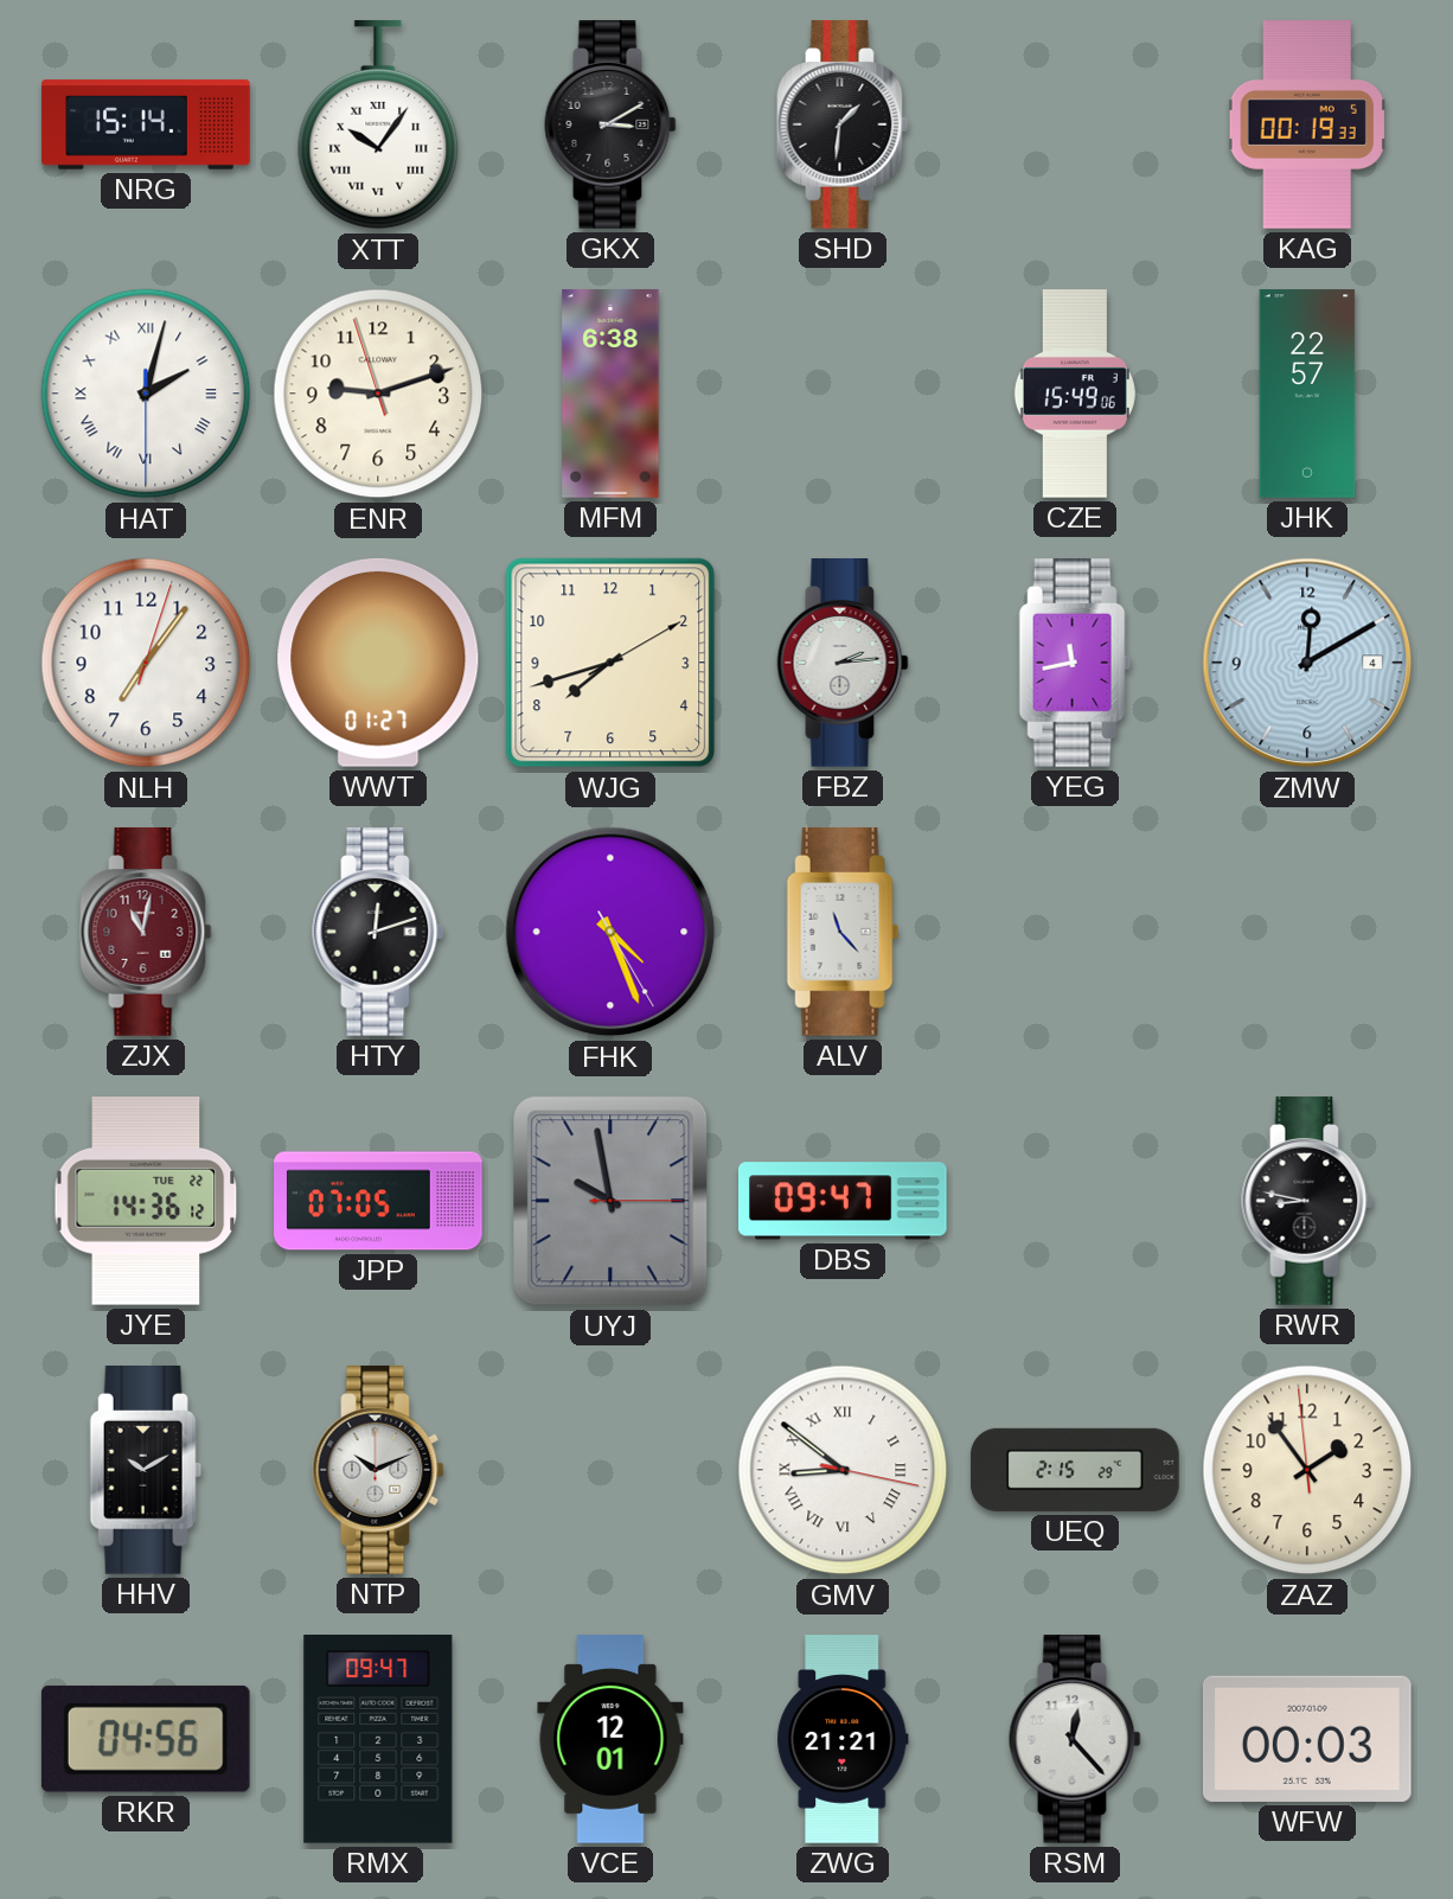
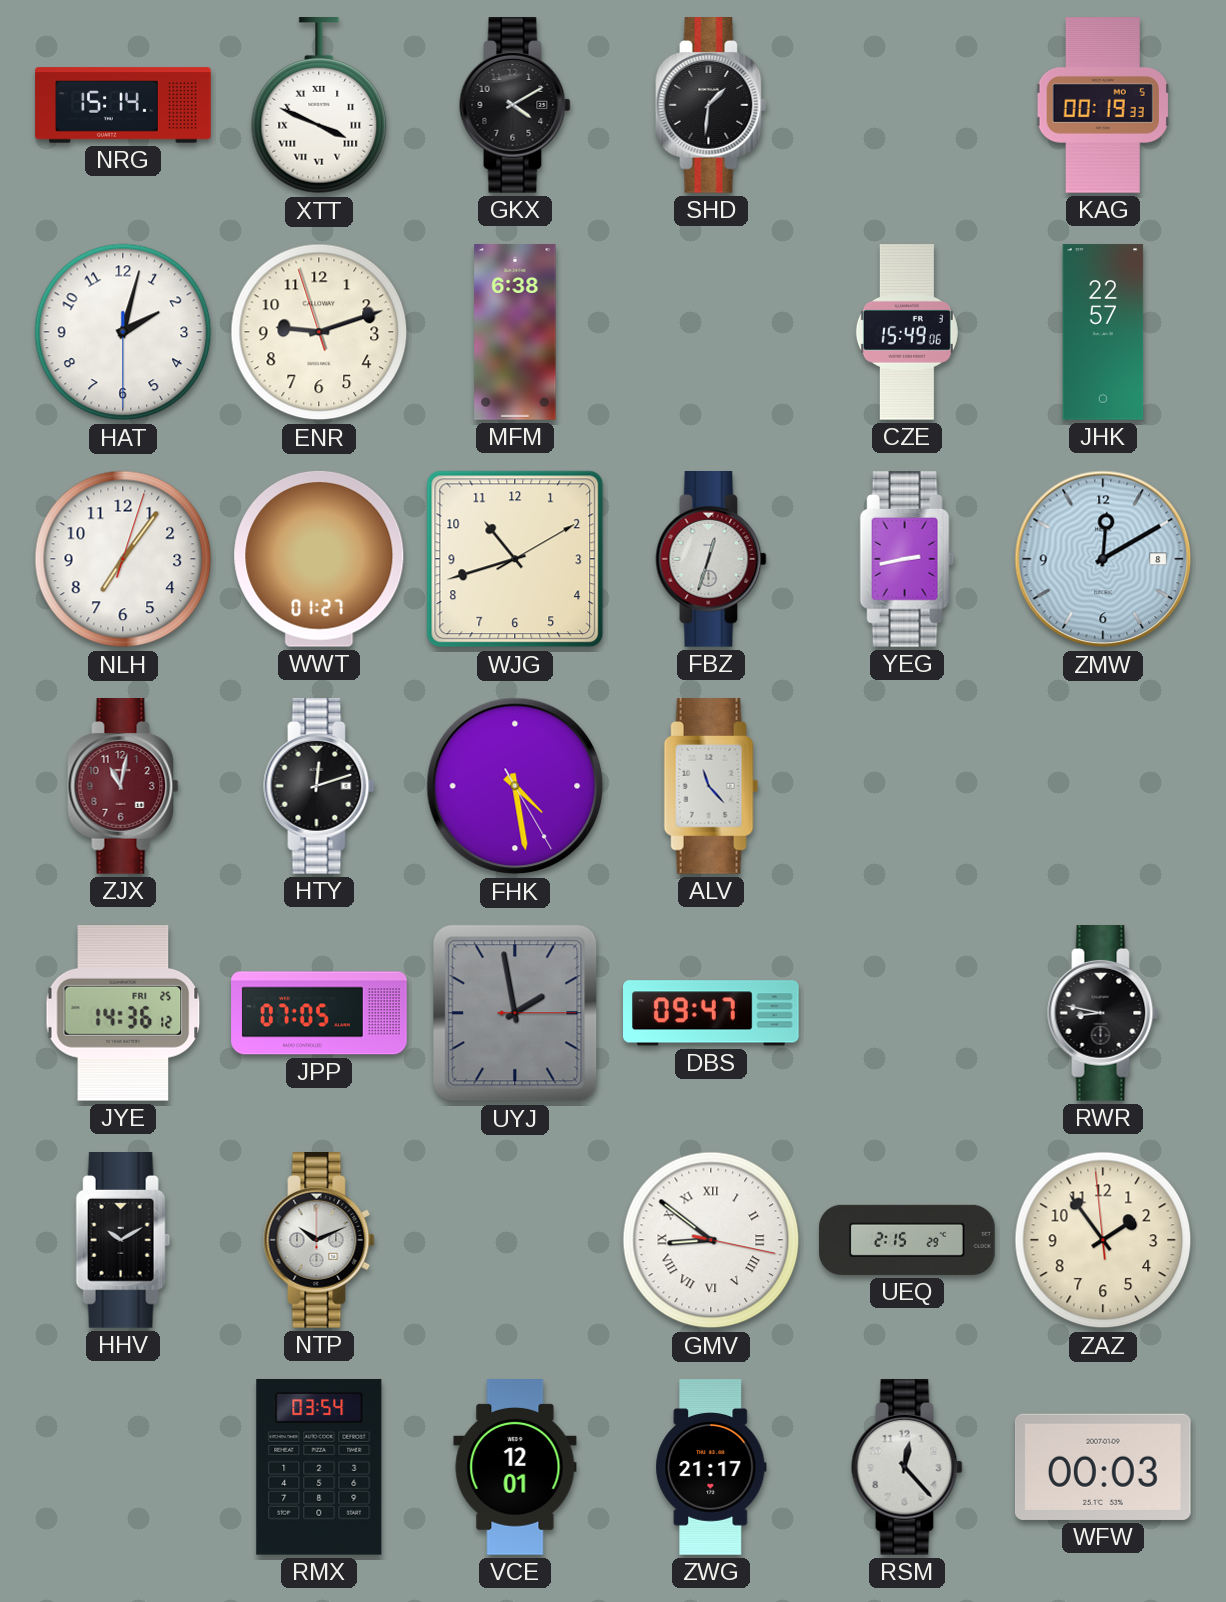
XTT: 10:06 -> 3:49 (319, 106)
GKX: 3:10 -> 4:10 (515, 106)
HAT numerals: Roman -> Arabic (123, 332)
WJG: 7:42 -> 10:42 (515, 559)
FBZ: 2:14 -> 12:33 (711, 560)
YEG: 11:43 -> 2:43 (907, 560)
ZMW date: 4 -> 8 (1103, 559)
FHK: 4:26 -> 4:28 (515, 786)
JYE date: TUE 22 -> FRI 25 (123, 1014)
UYJ: 9:58 -> 1:58 (515, 1013)
RKR: 04:56 -> none (146, 1739)
RMX: 09:47 -> 03:54 (319, 1468)
ZWG: 21:21 -> 21:17 (711, 1467)
